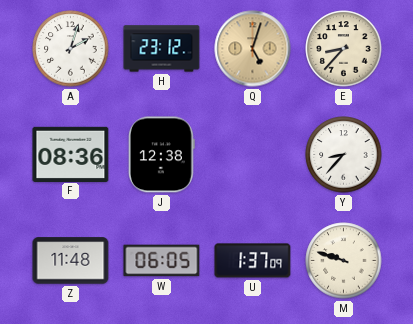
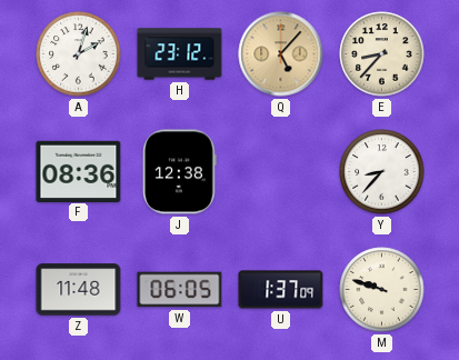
Q: 5:03 -> 5:07 (281, 54)
